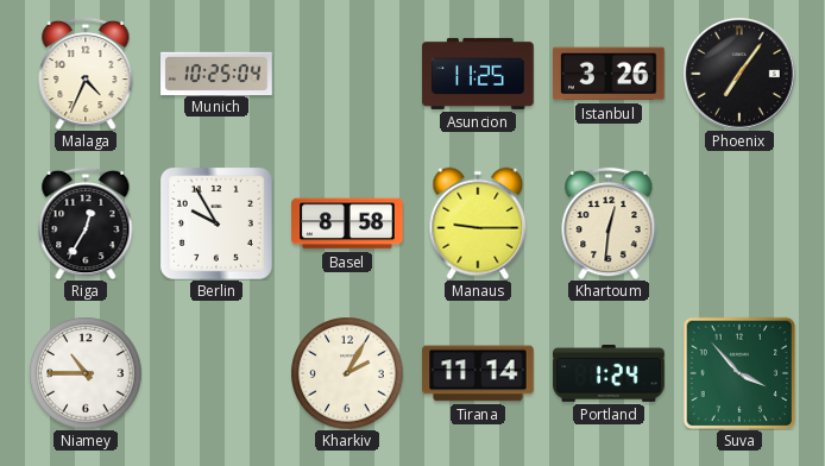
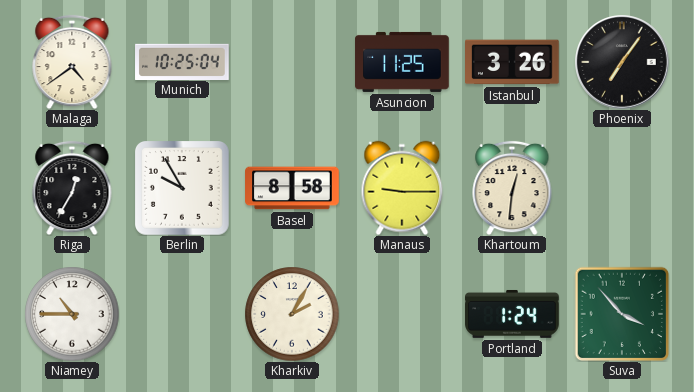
Malaga: 4:34 -> 4:39 (72, 62)
Tirana: 11:14 -> none (478, 373)
